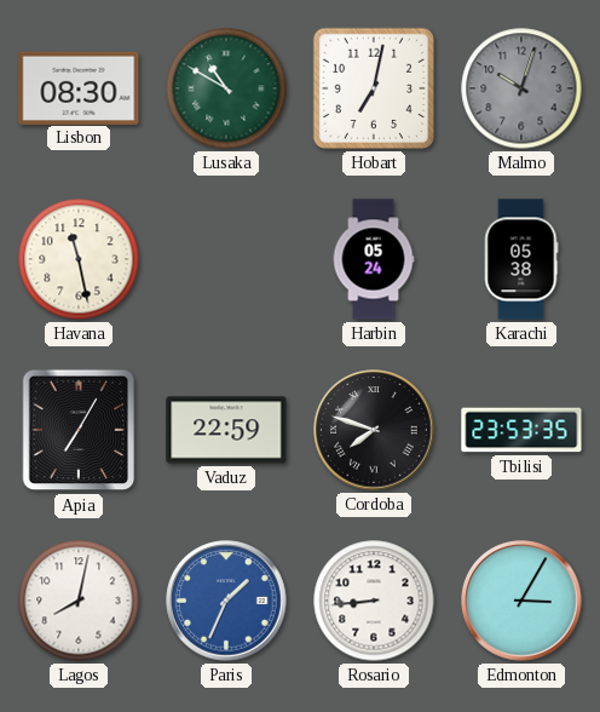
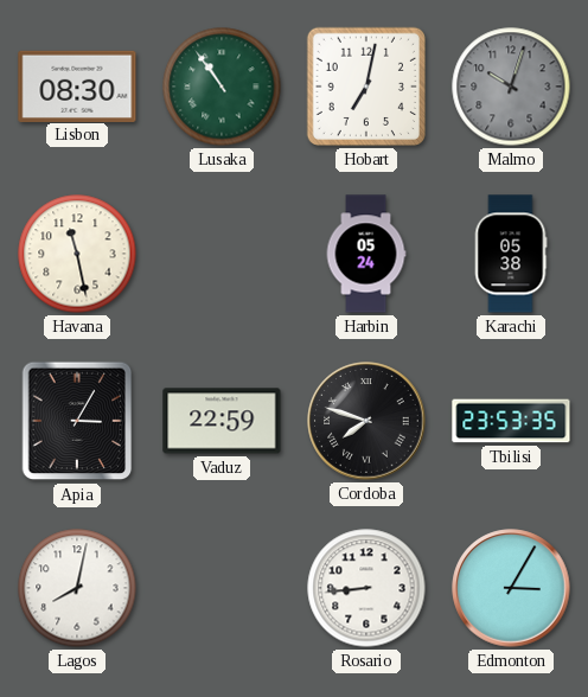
Lusaka: 10:50 -> 10:54 (222, 87)
Apia: 7:05 -> 3:05 (77, 421)
Paris: 1:34 -> none (226, 601)
